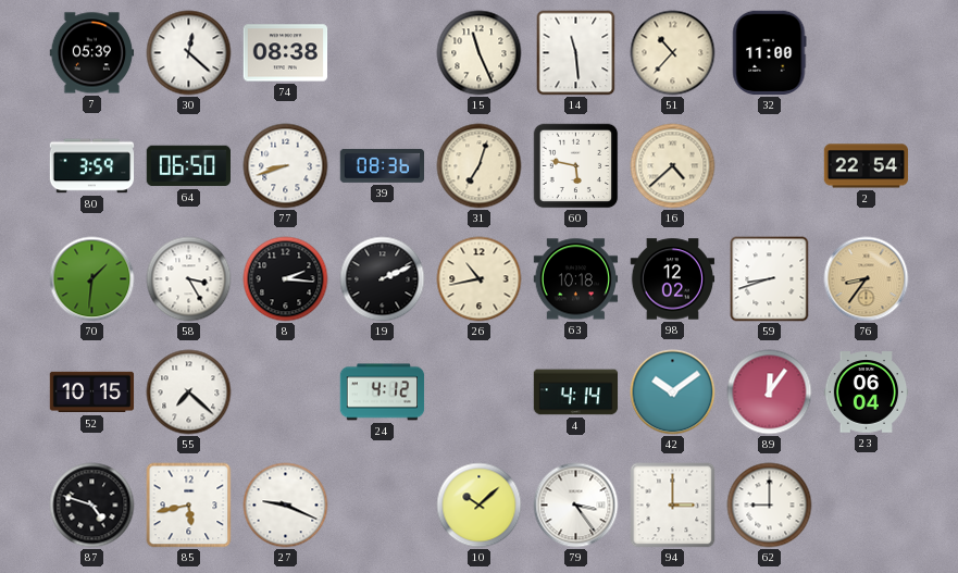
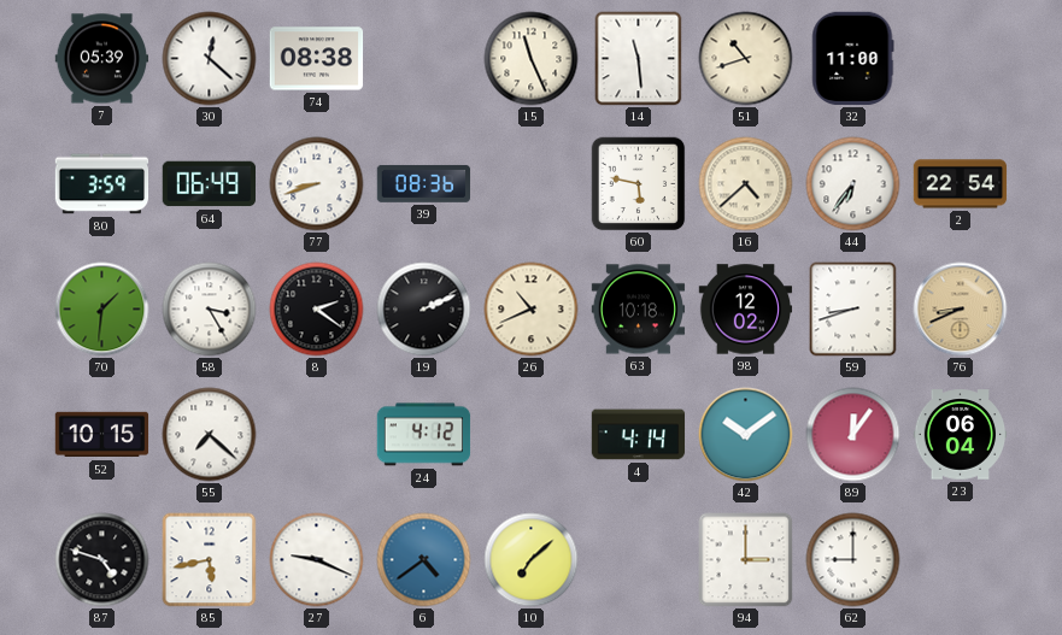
51: 10:37 -> 10:42 (746, 59)
64: 06:50 -> 06:49 (210, 184)
31: 7:03 -> none (480, 166)
44: none -> 6:36 (853, 184)
8: 2:16 -> 2:21 (317, 310)
26: 10:43 -> 10:41 (532, 310)
76: 8:36 -> 8:41 (961, 310)
6: none -> 4:39 (424, 560)
10: 10:08 -> 7:08 (532, 560)
79: 3:24 -> none (576, 506)
